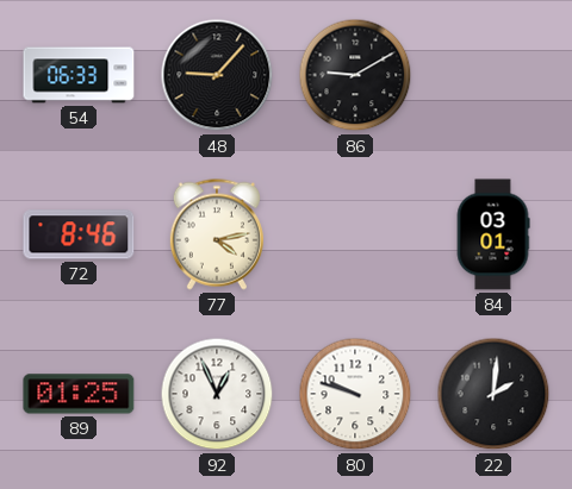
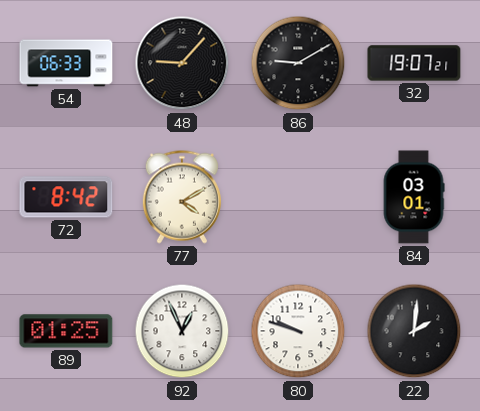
32: none -> 19:07 (414, 63)
72: 8:46 -> 8:42 (66, 197)
77: 4:13 -> 4:10 (182, 197)
